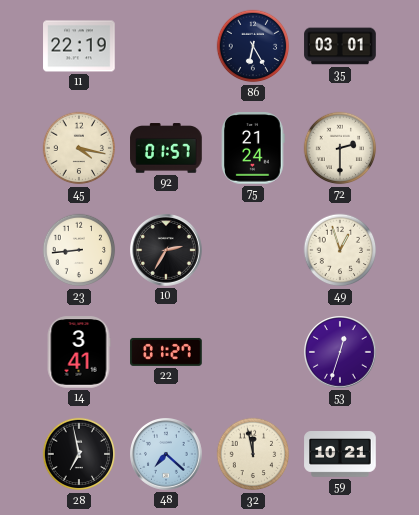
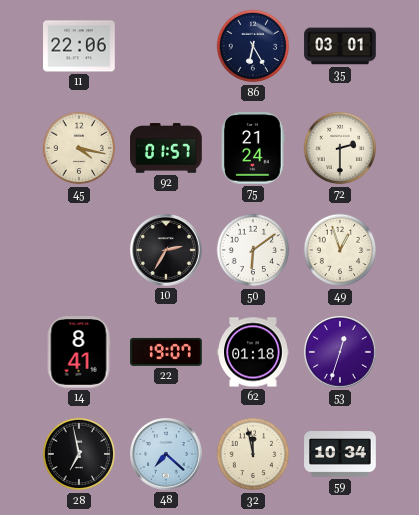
11: 22:19 -> 22:06 (79, 46)
23: 8:44 -> none (79, 250)
50: none -> 6:09 (253, 250)
14: 3:41 -> 8:41 (79, 352)
22: 01:27 -> 19:07 (166, 352)
62: none -> 01:18 (253, 352)
59: 10:21 -> 10:34 (340, 455)
